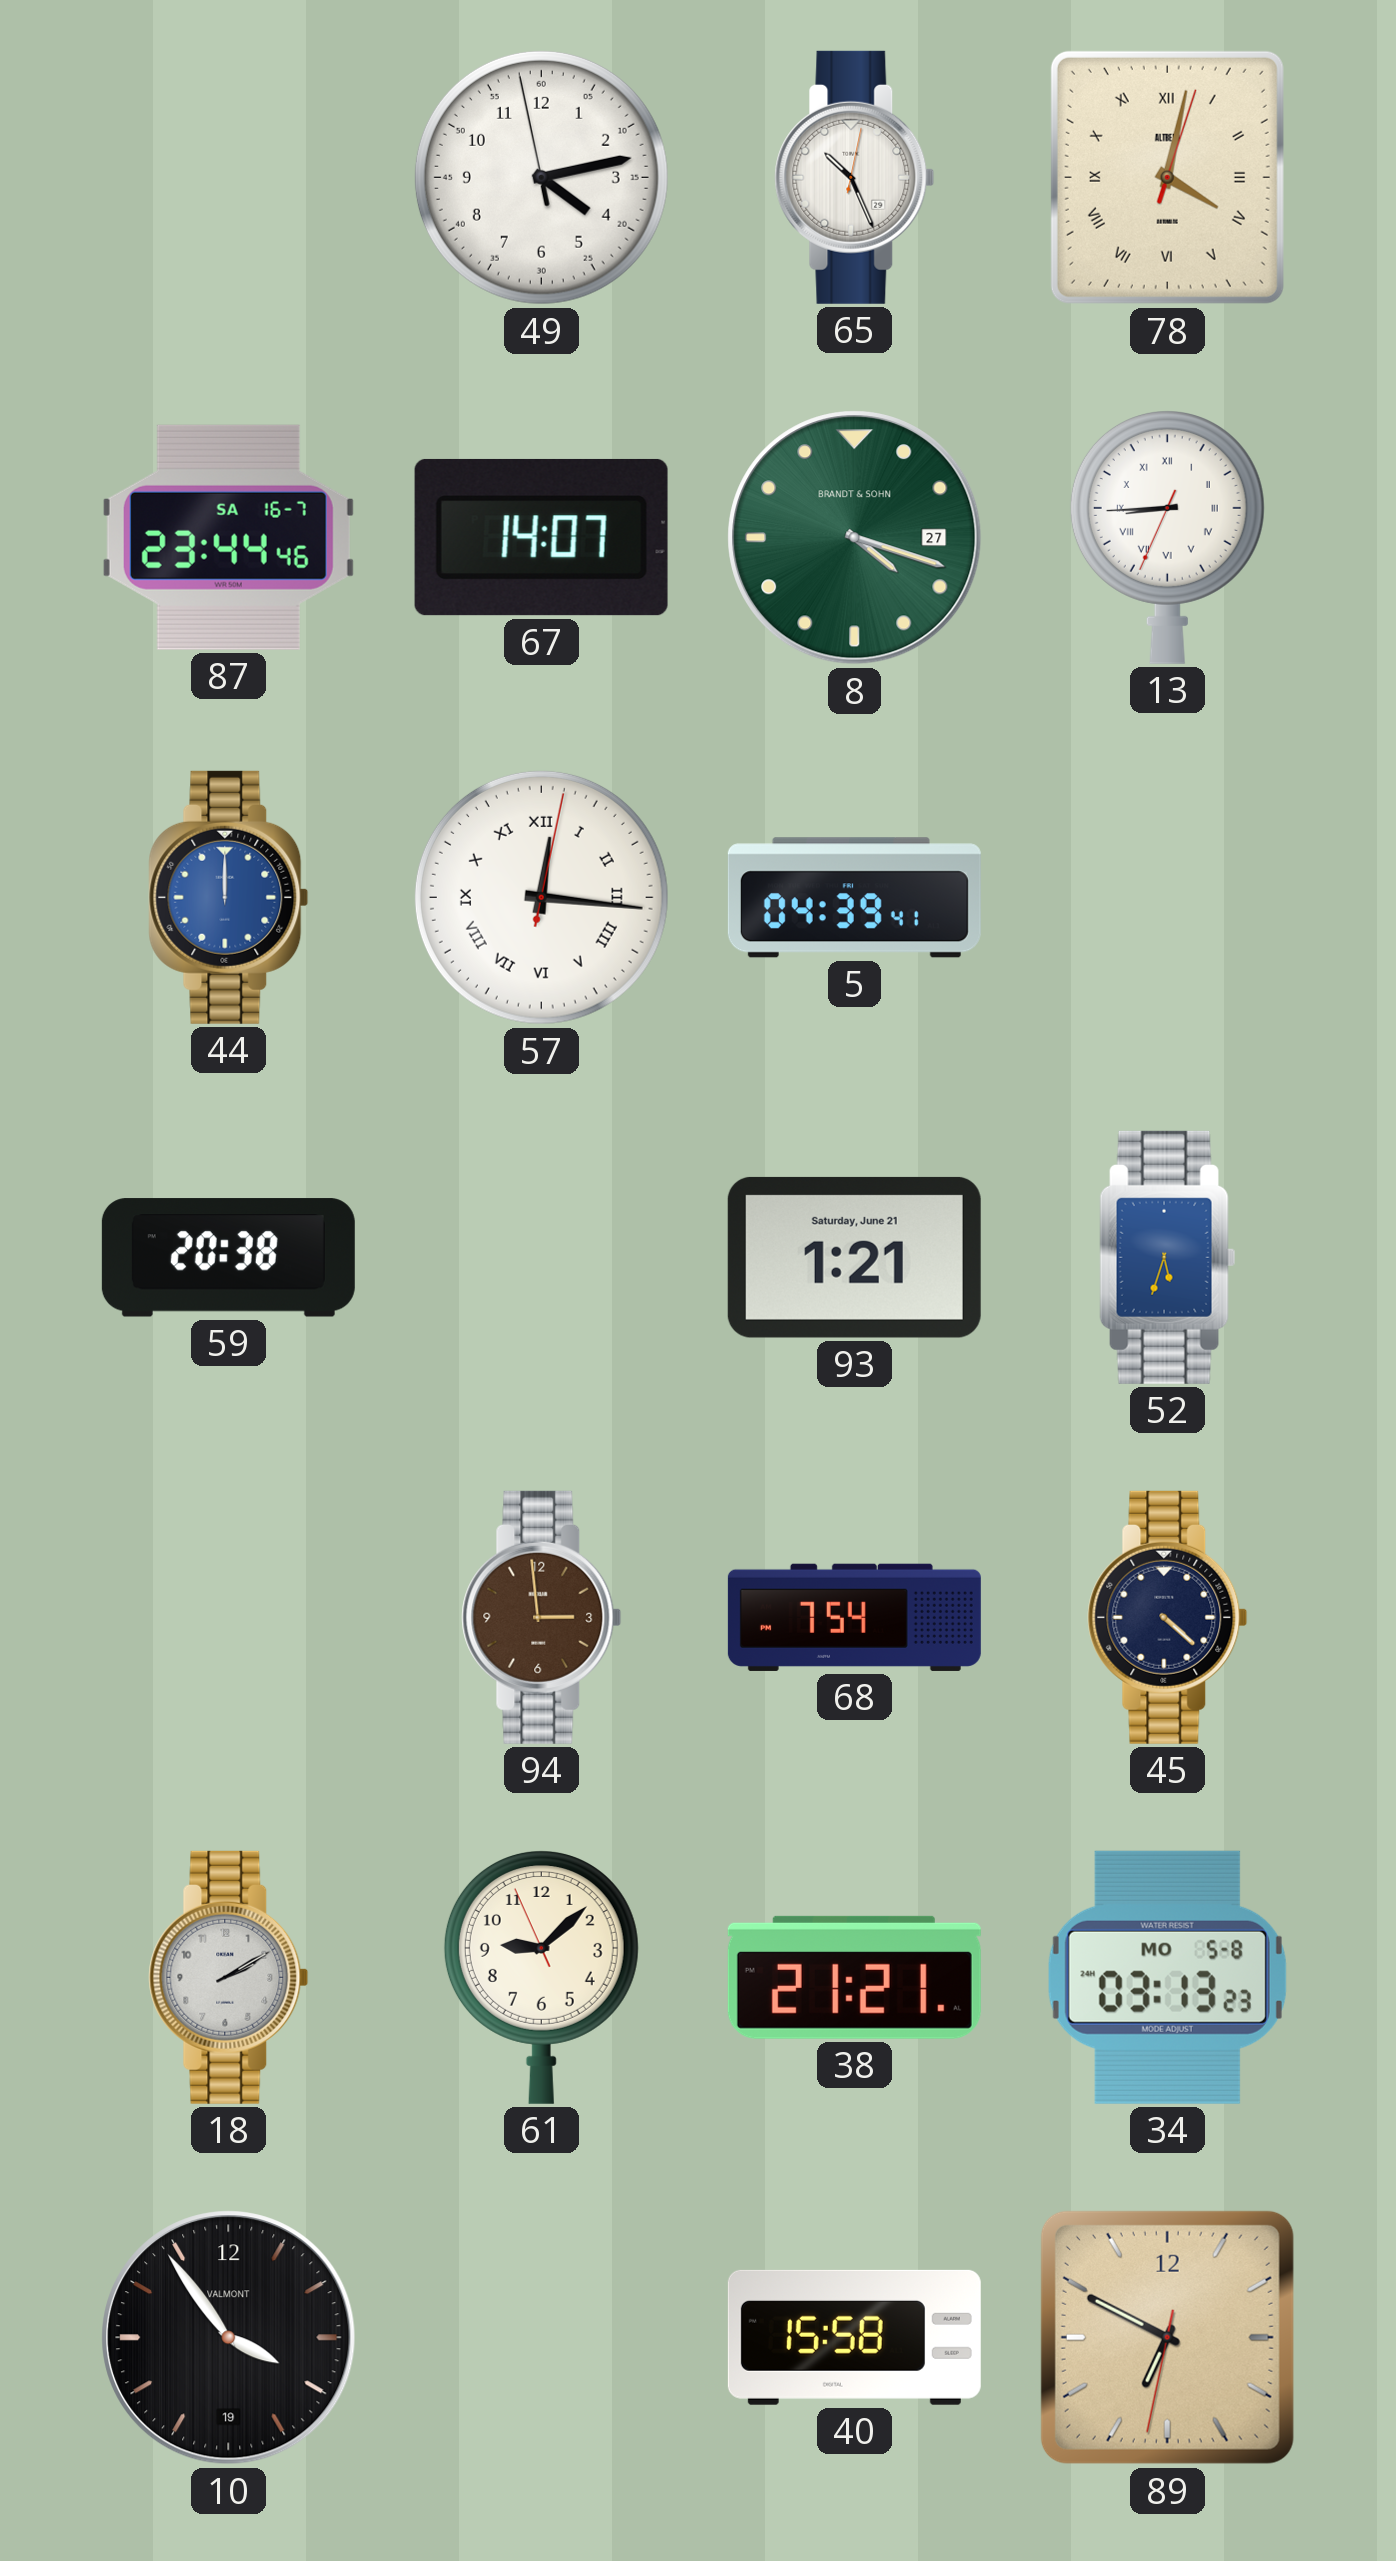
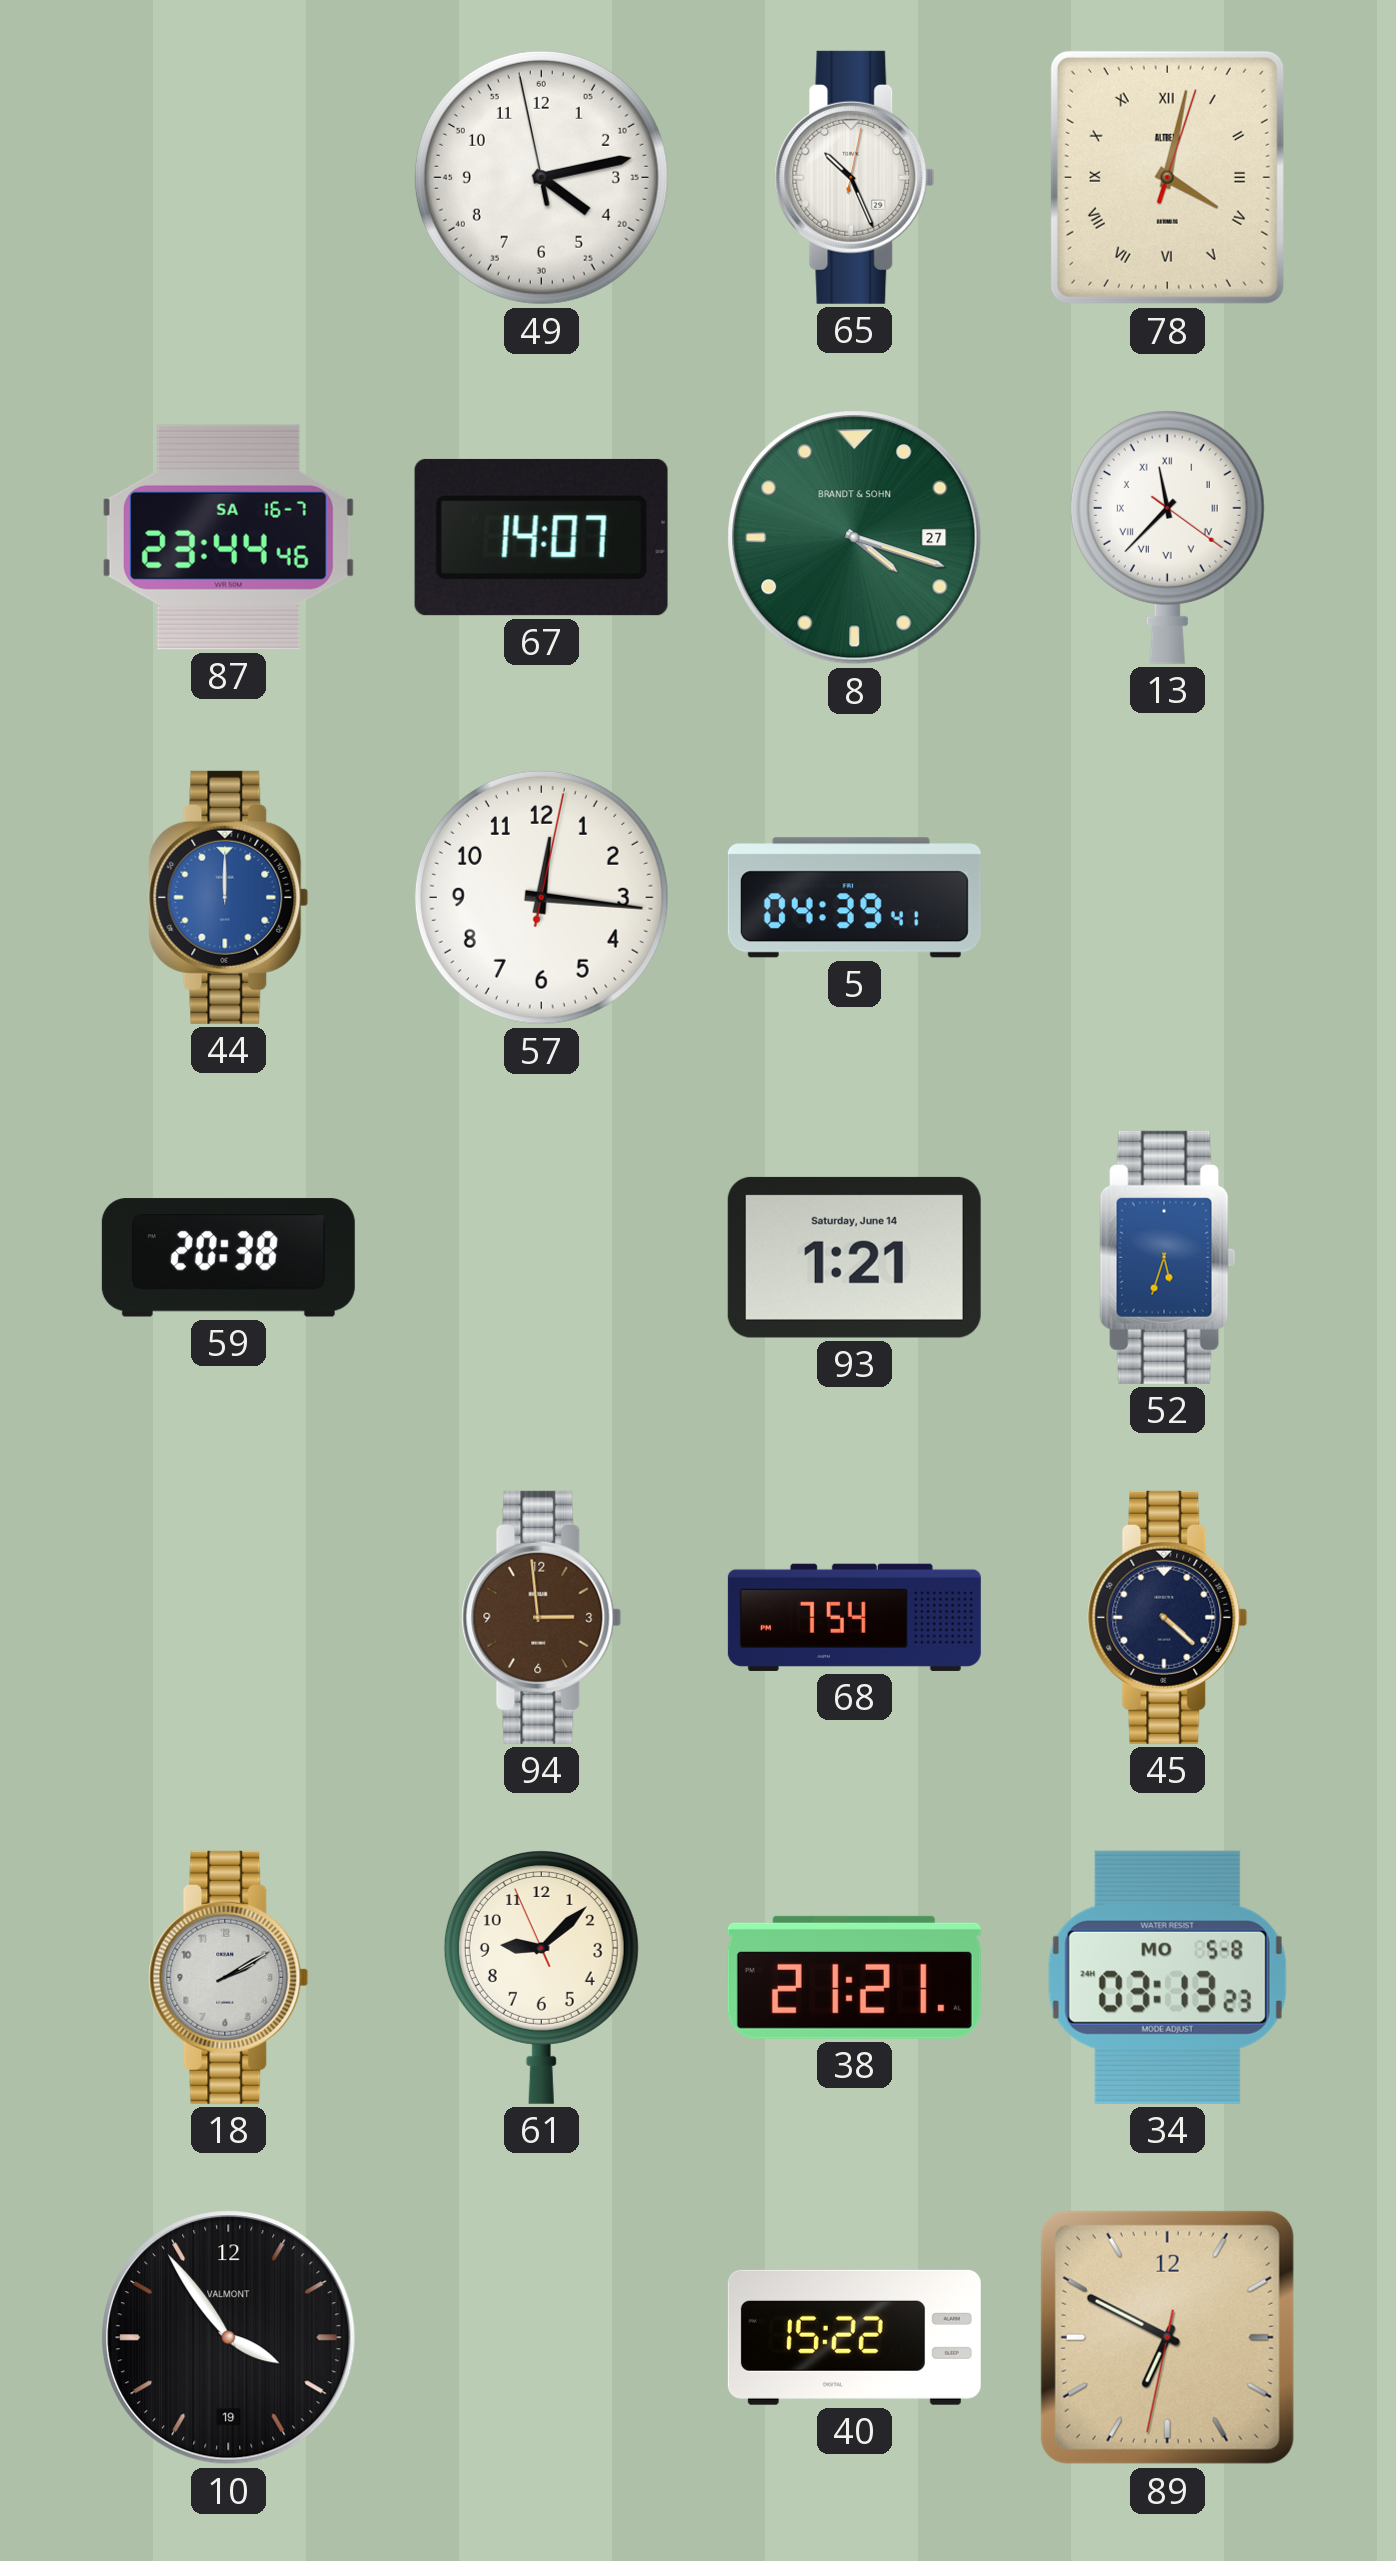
13: 8:44 -> 11:37 (1167, 538)
57 numerals: Roman -> Arabic (541, 897)
93 date: Saturday, June 21 -> Saturday, June 14 (854, 1257)
40: 15:58 -> 15:22 (854, 2337)
